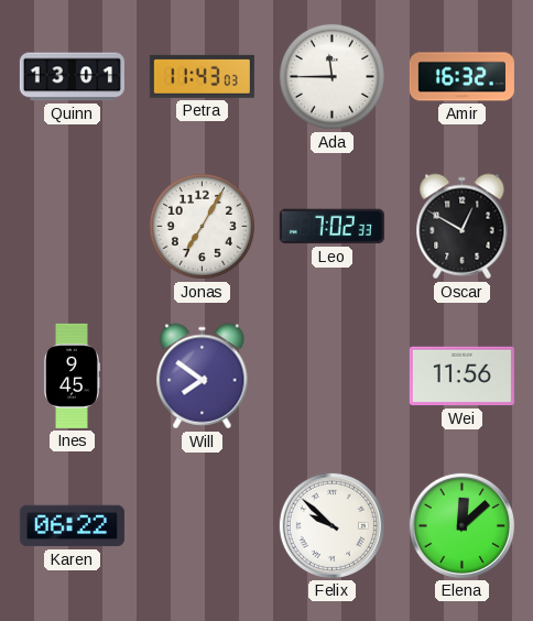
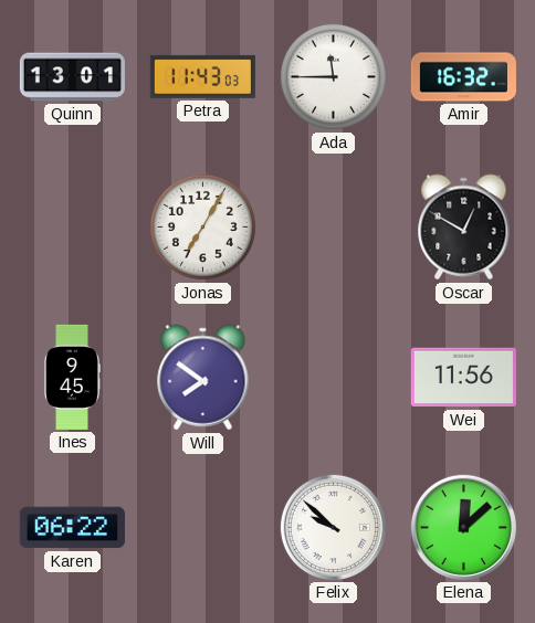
Leo: 7:02 -> none (331, 227)
